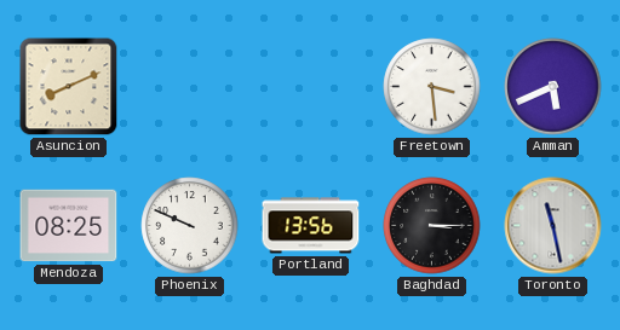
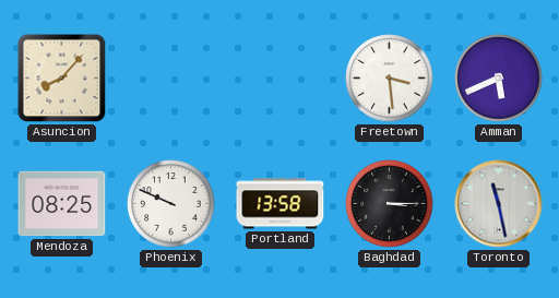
Asuncion: 8:11 -> 8:07 (62, 79)
Portland: 13:56 -> 13:58 (281, 204)
